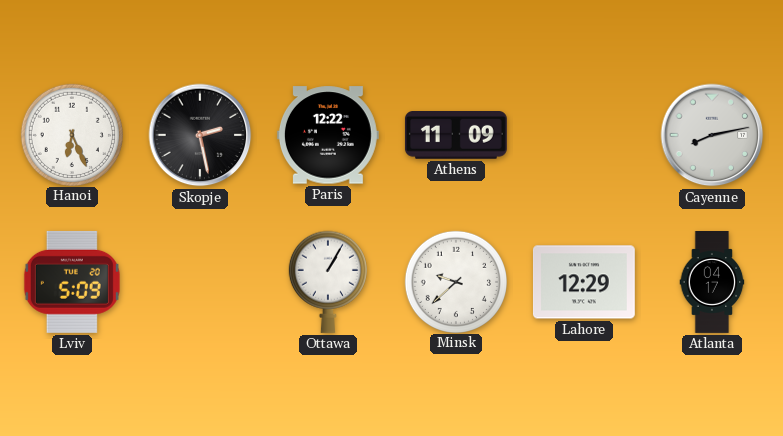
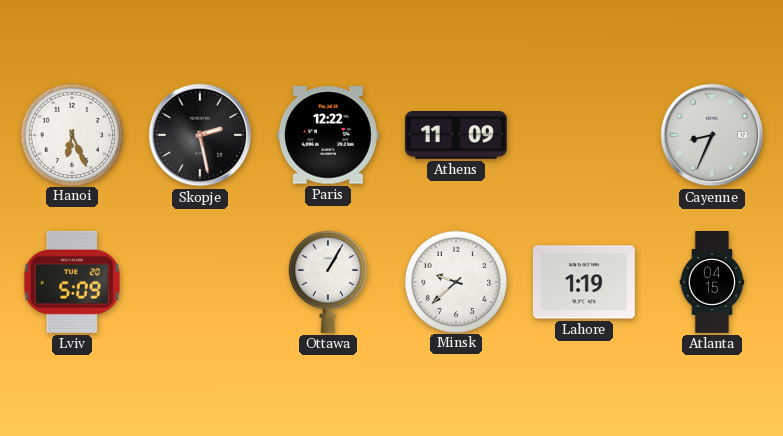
Cayenne: 8:13 -> 8:34 (712, 135)
Lahore: 12:29 -> 1:19 (584, 282)
Atlanta: 04:17 -> 04:15 (712, 283)
